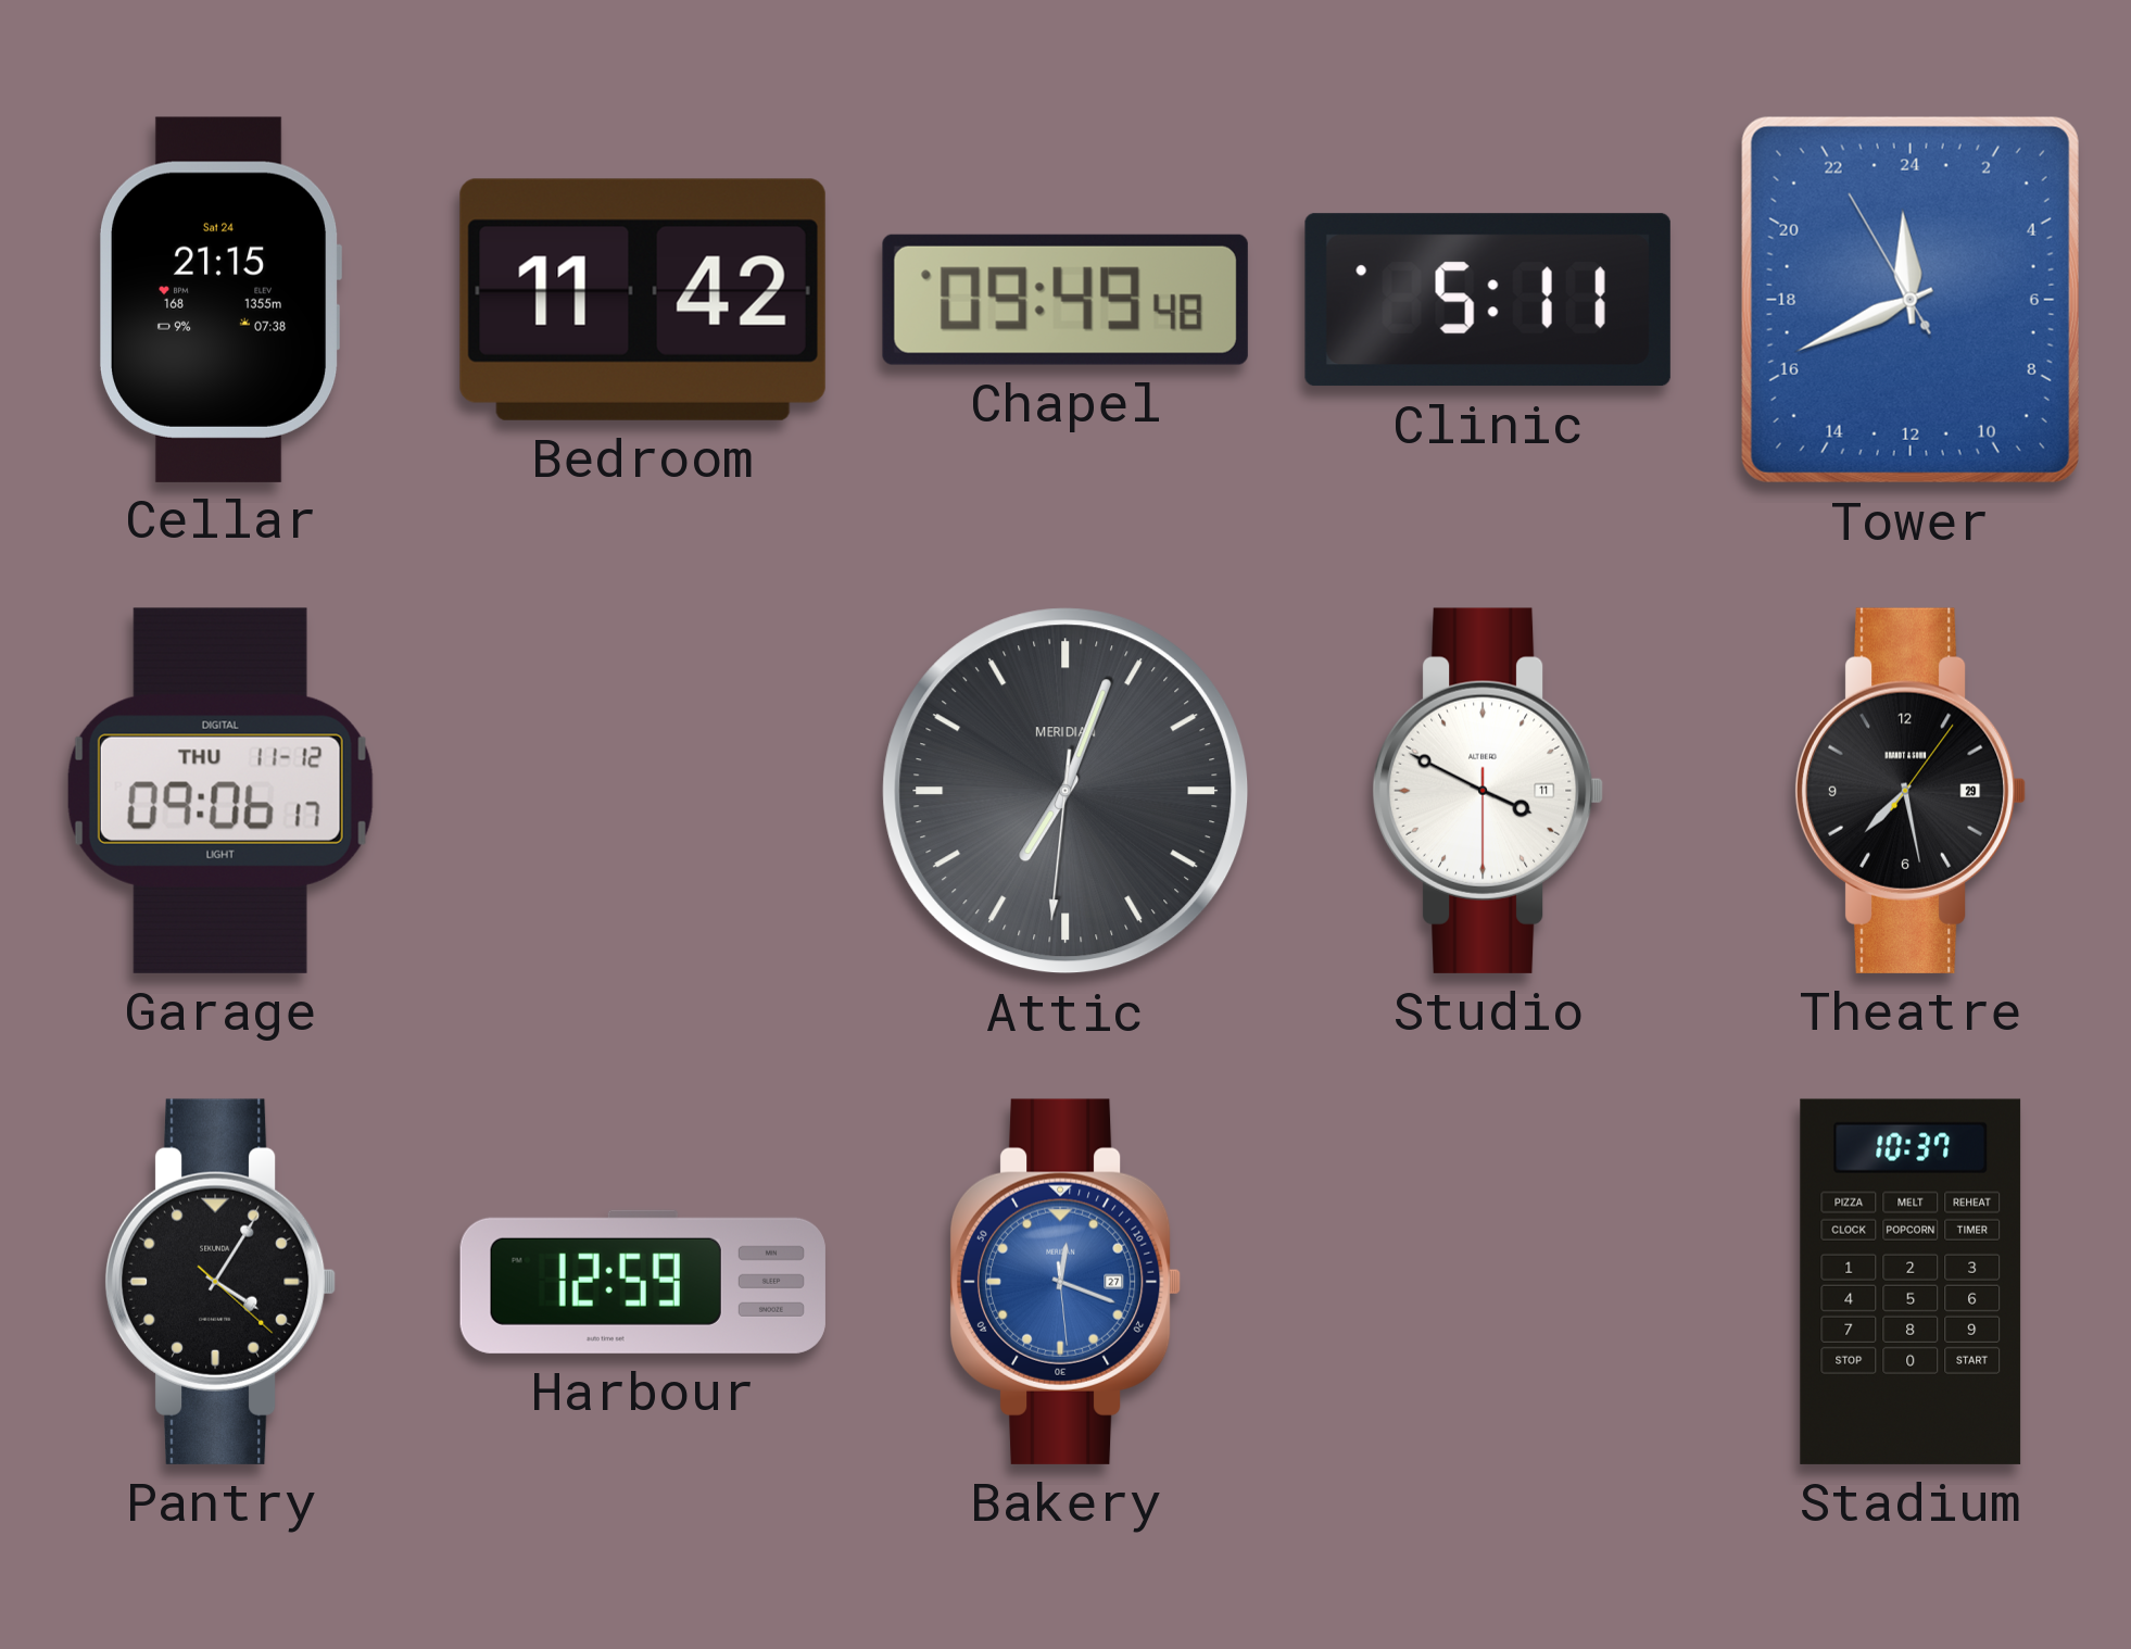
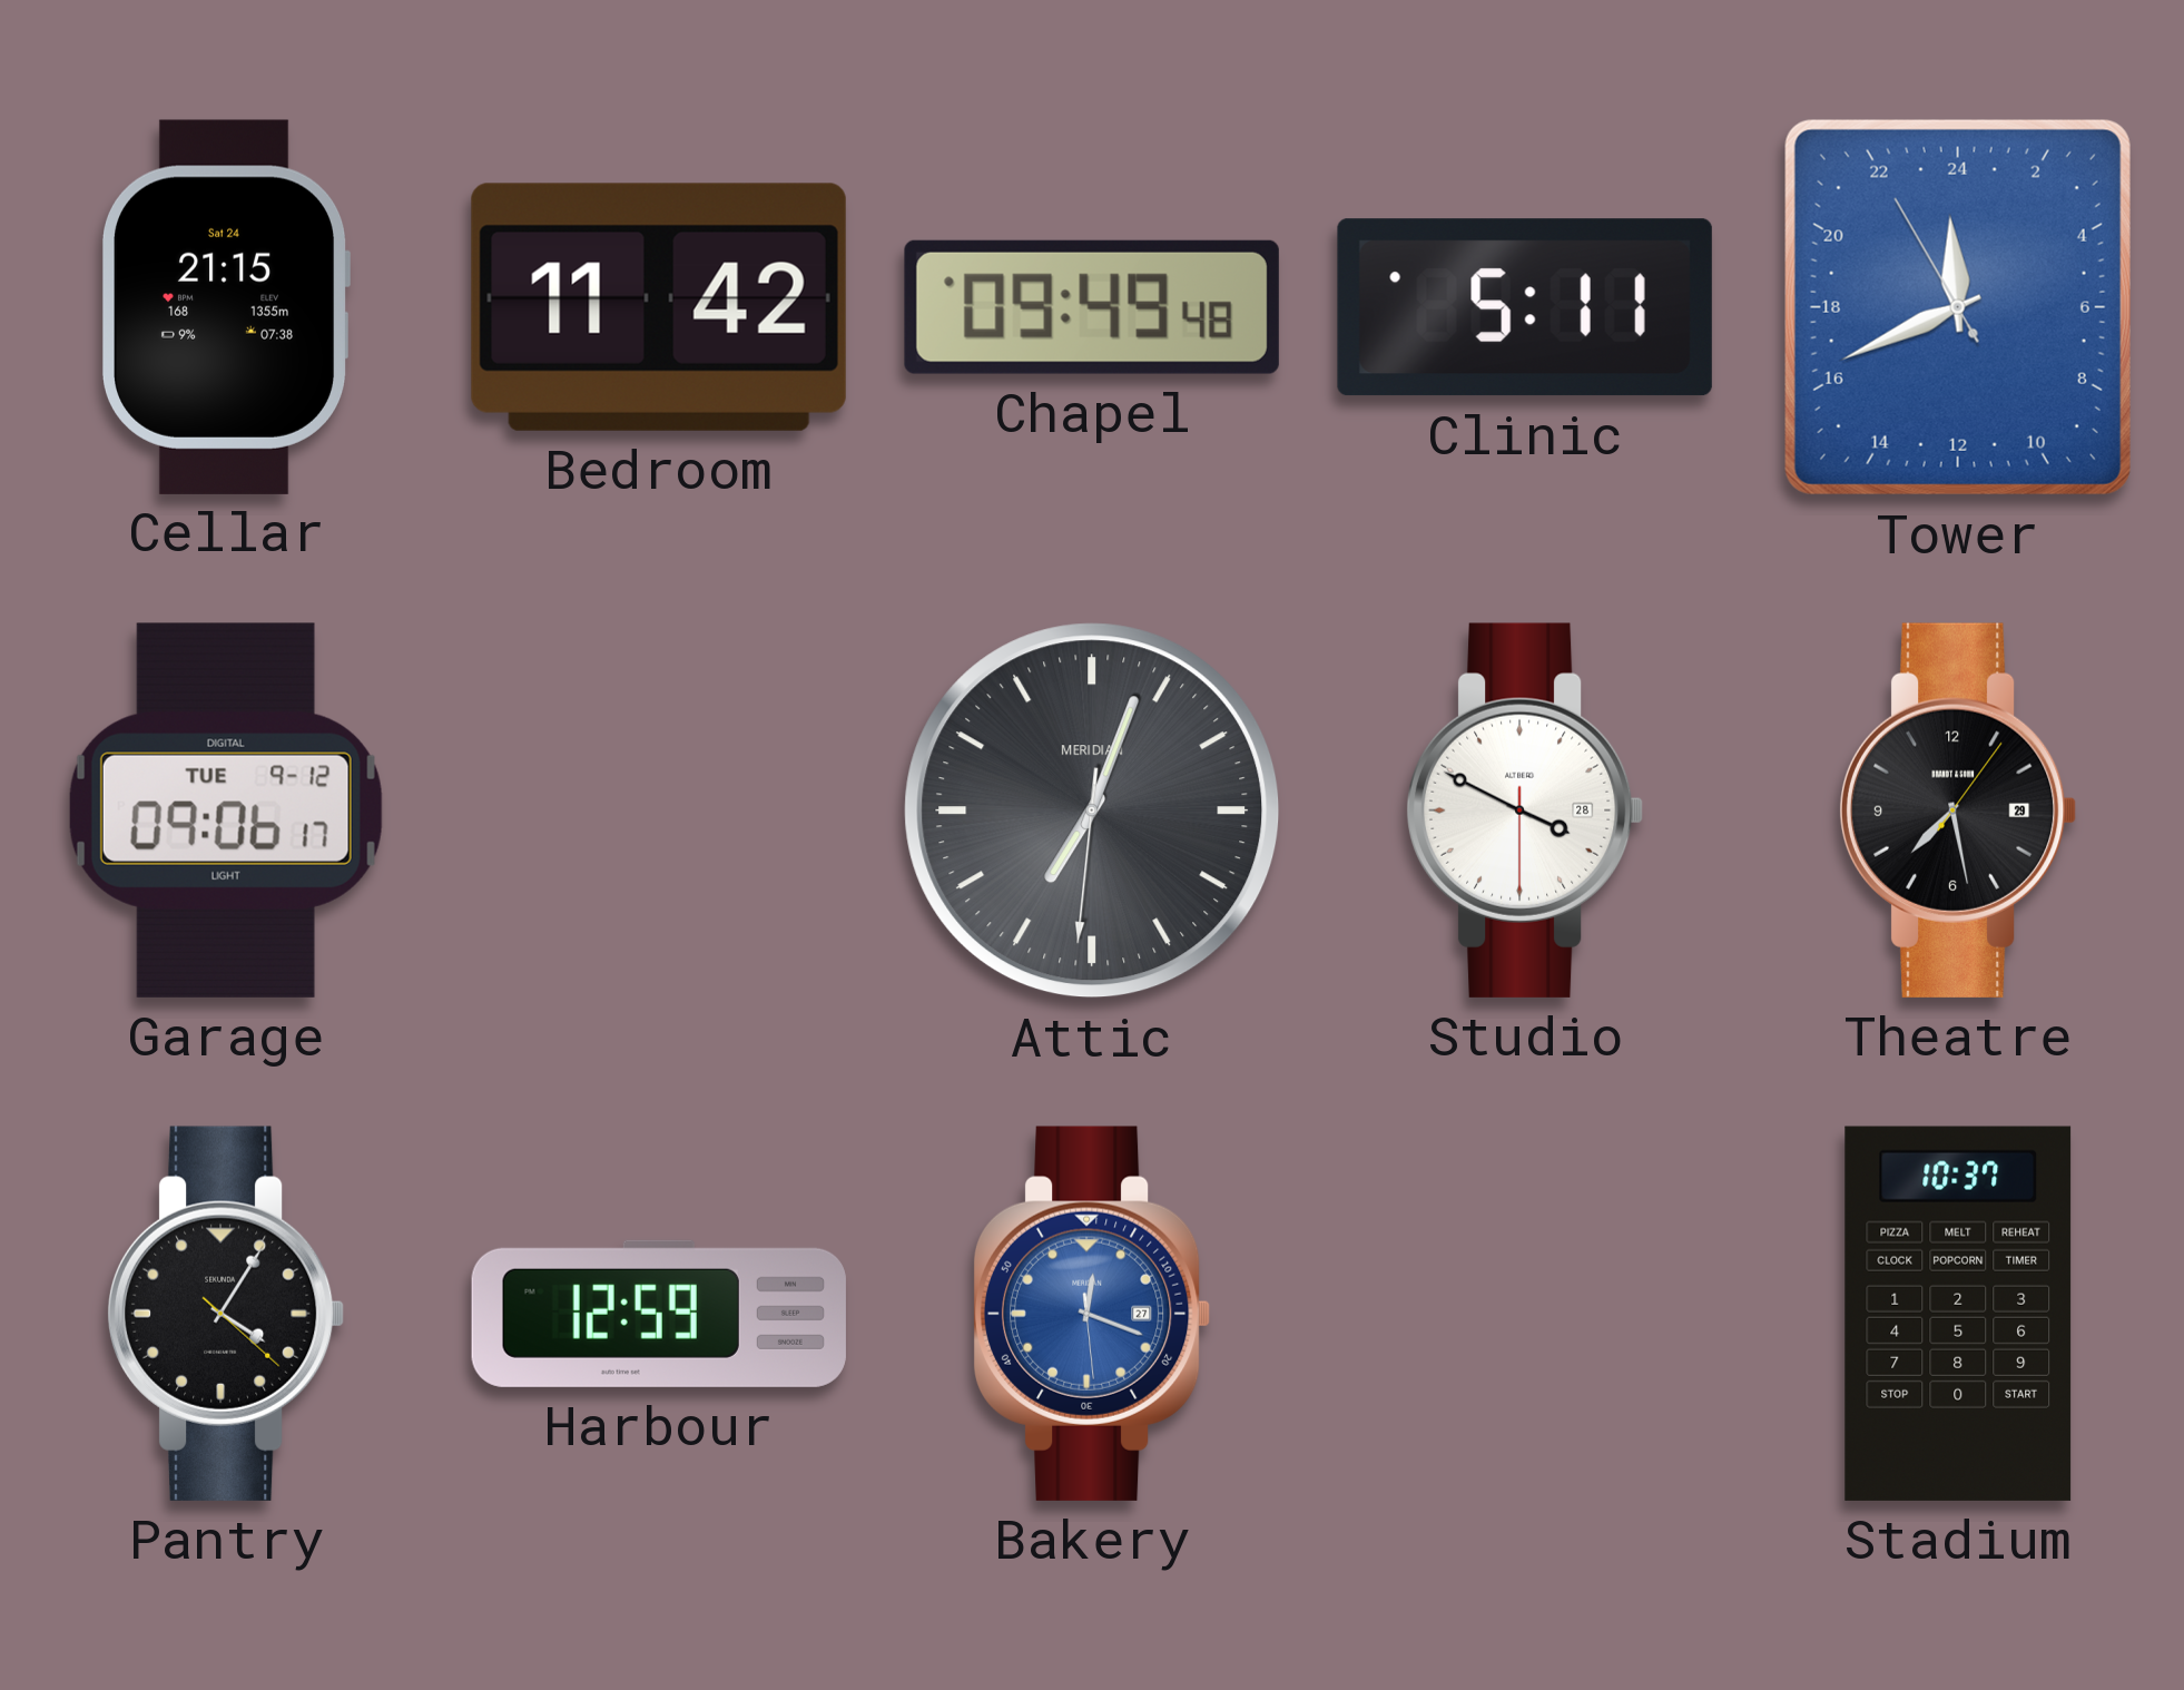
Garage date: THU 11-12 -> TUE 9-12 (226, 810)
Studio date: 11 -> 28 (1525, 810)
